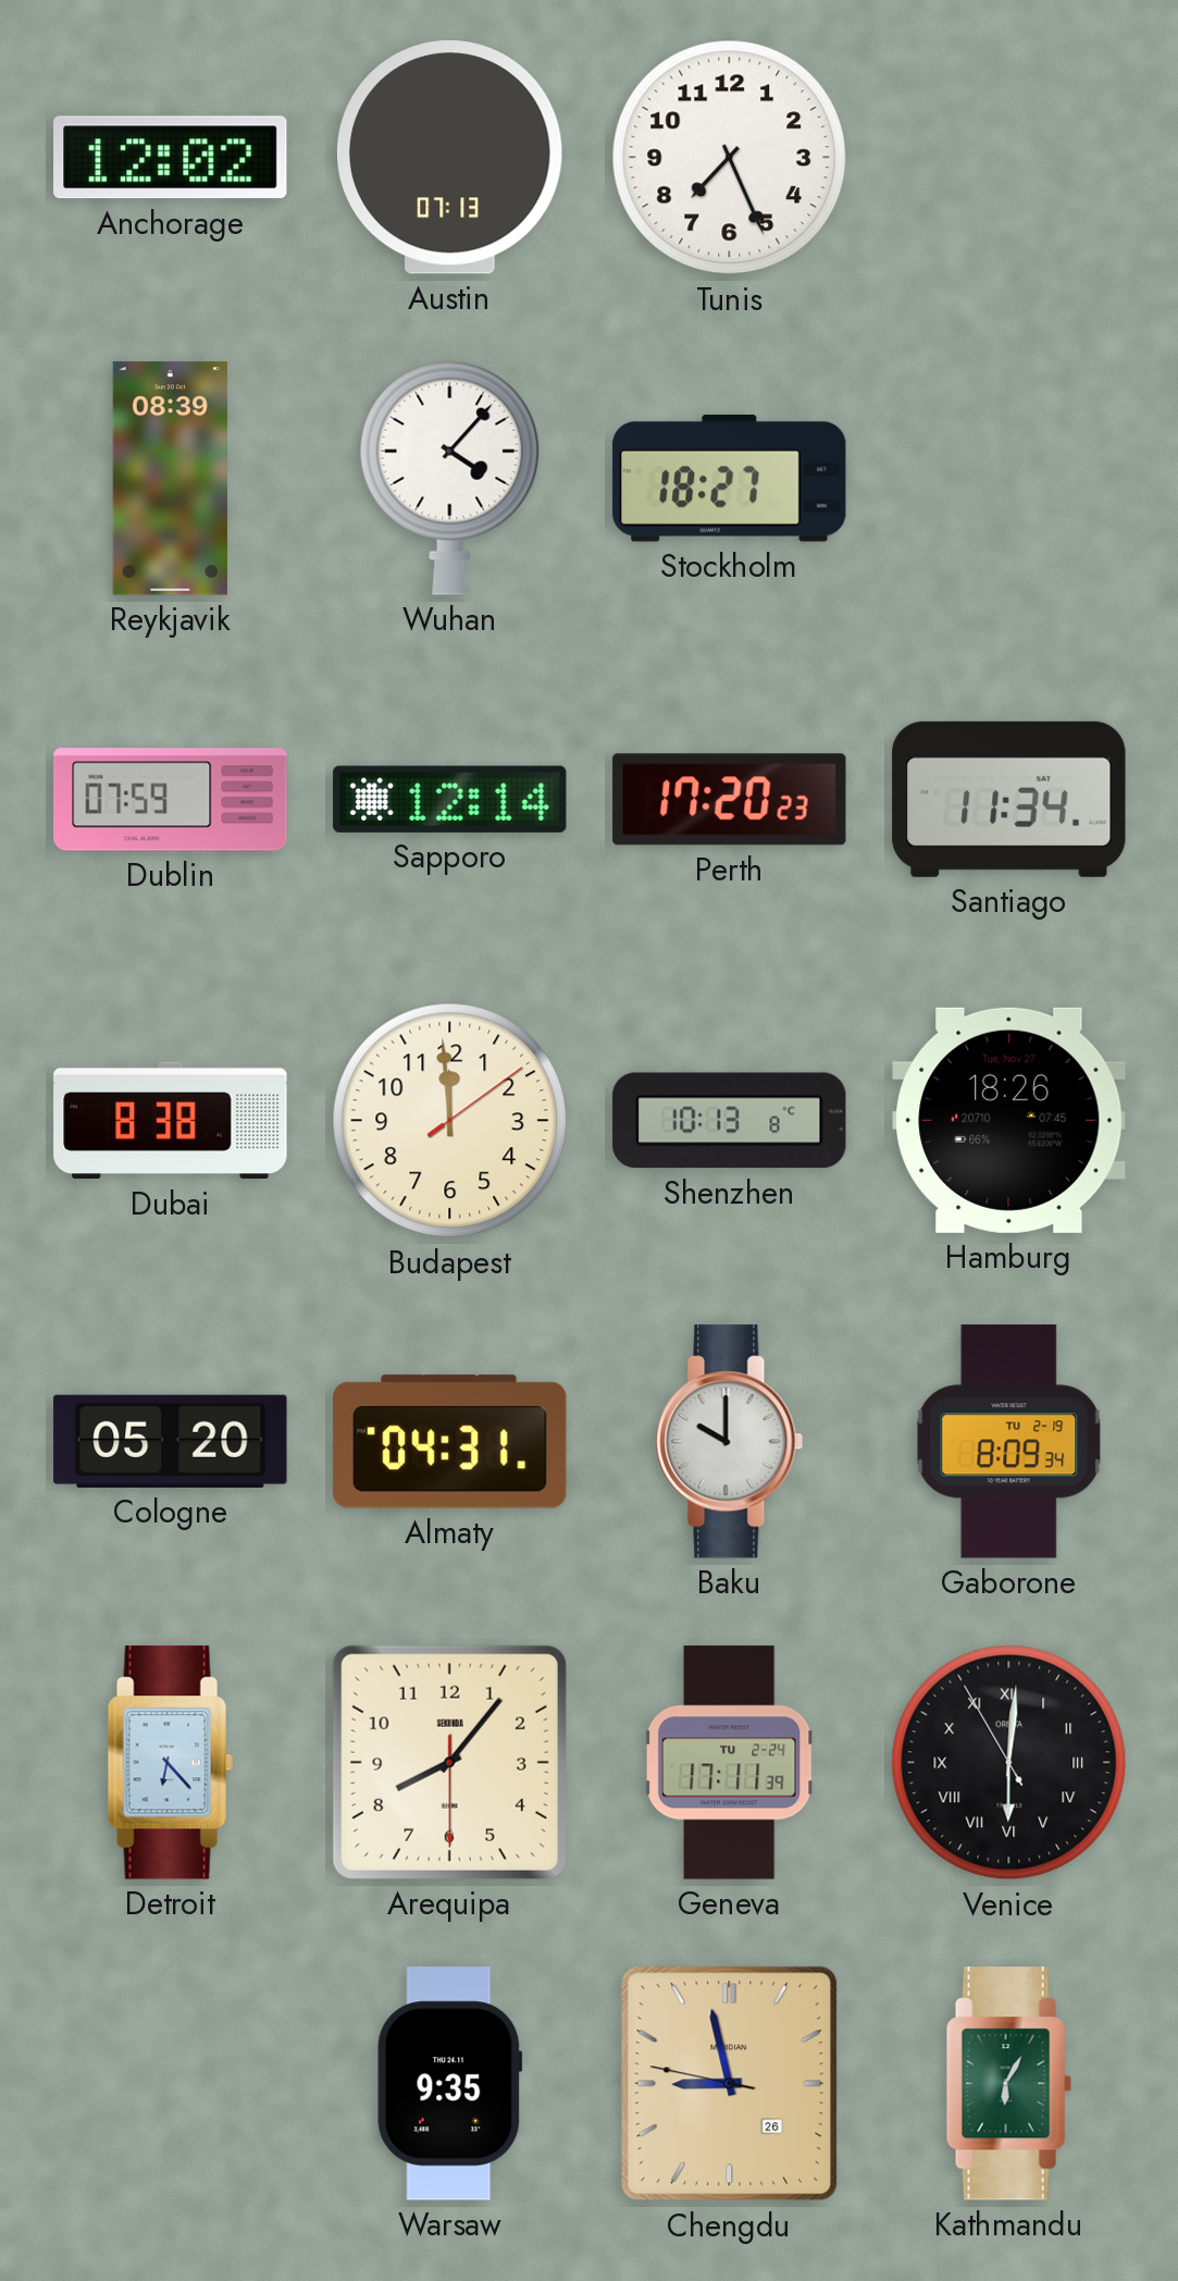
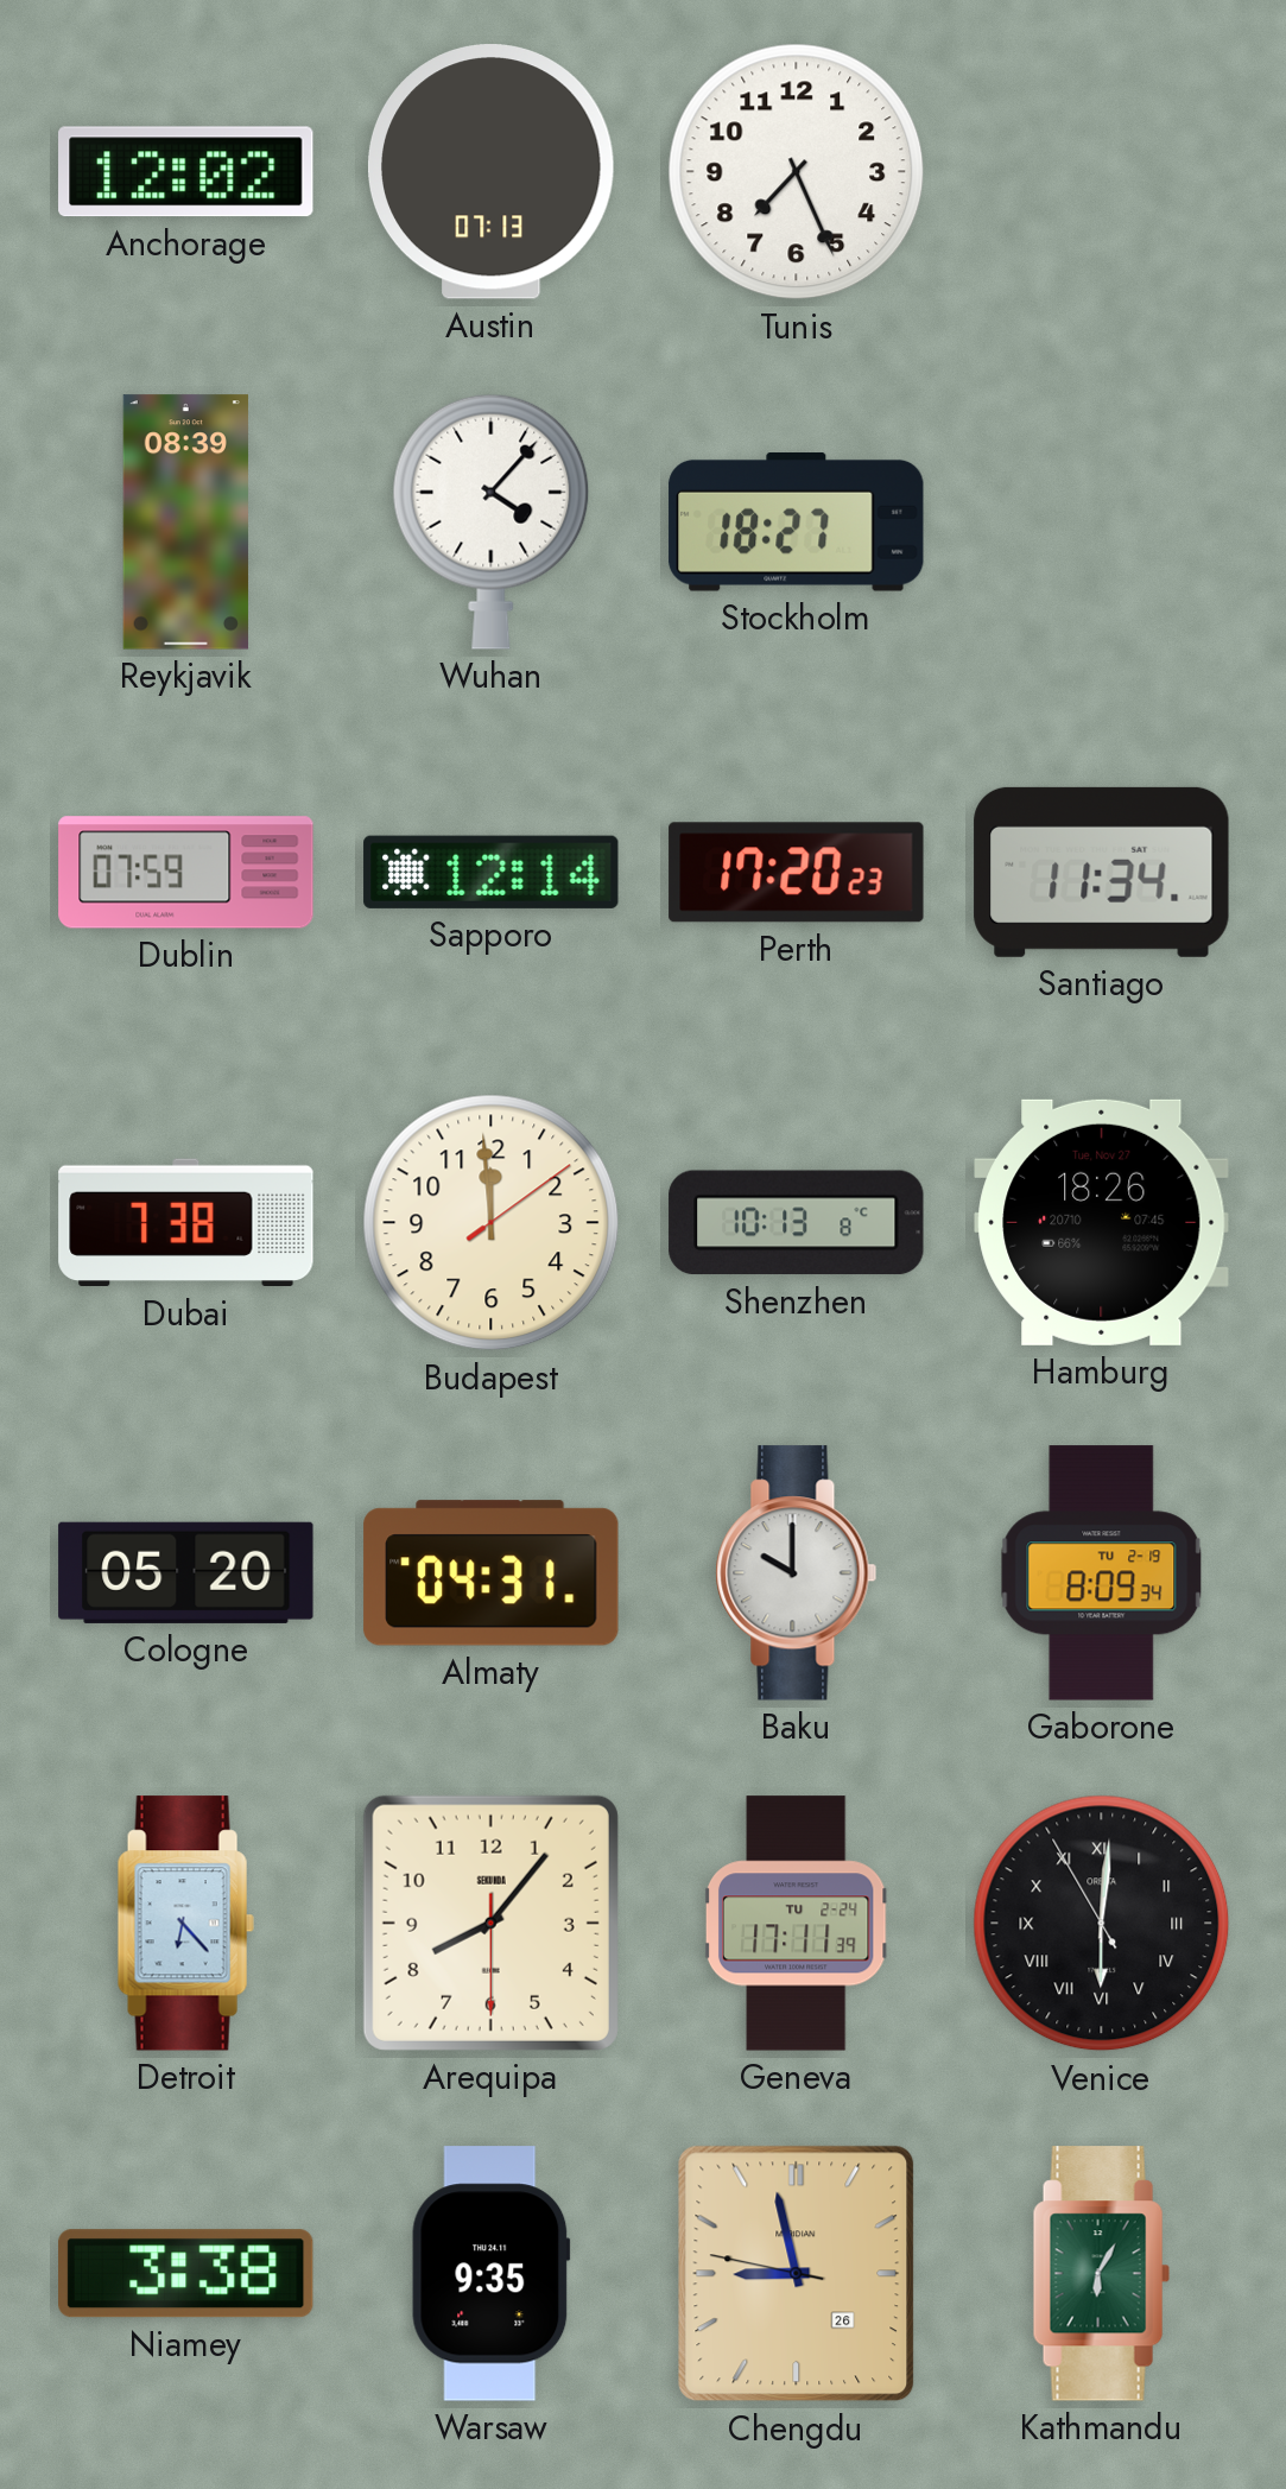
Dubai: 8:38 -> 7:38 (186, 1223)
Niamey: none -> 3:38 (185, 2274)
